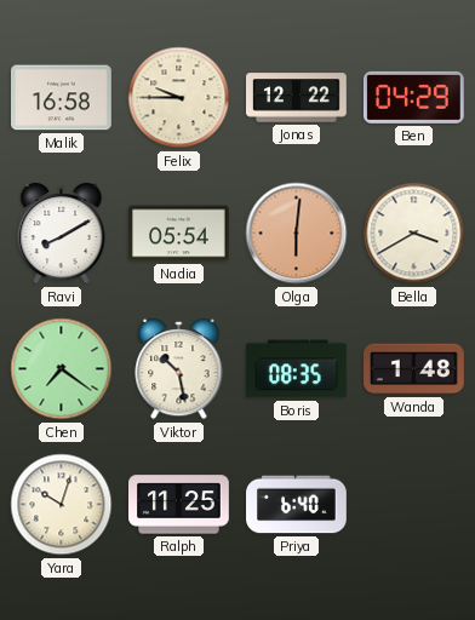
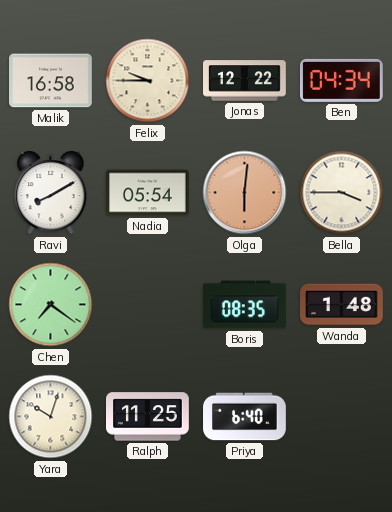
Ben: 04:29 -> 04:34 (341, 80)
Bella: 3:40 -> 3:45 (342, 193)
Viktor: 10:28 -> none (179, 369)
